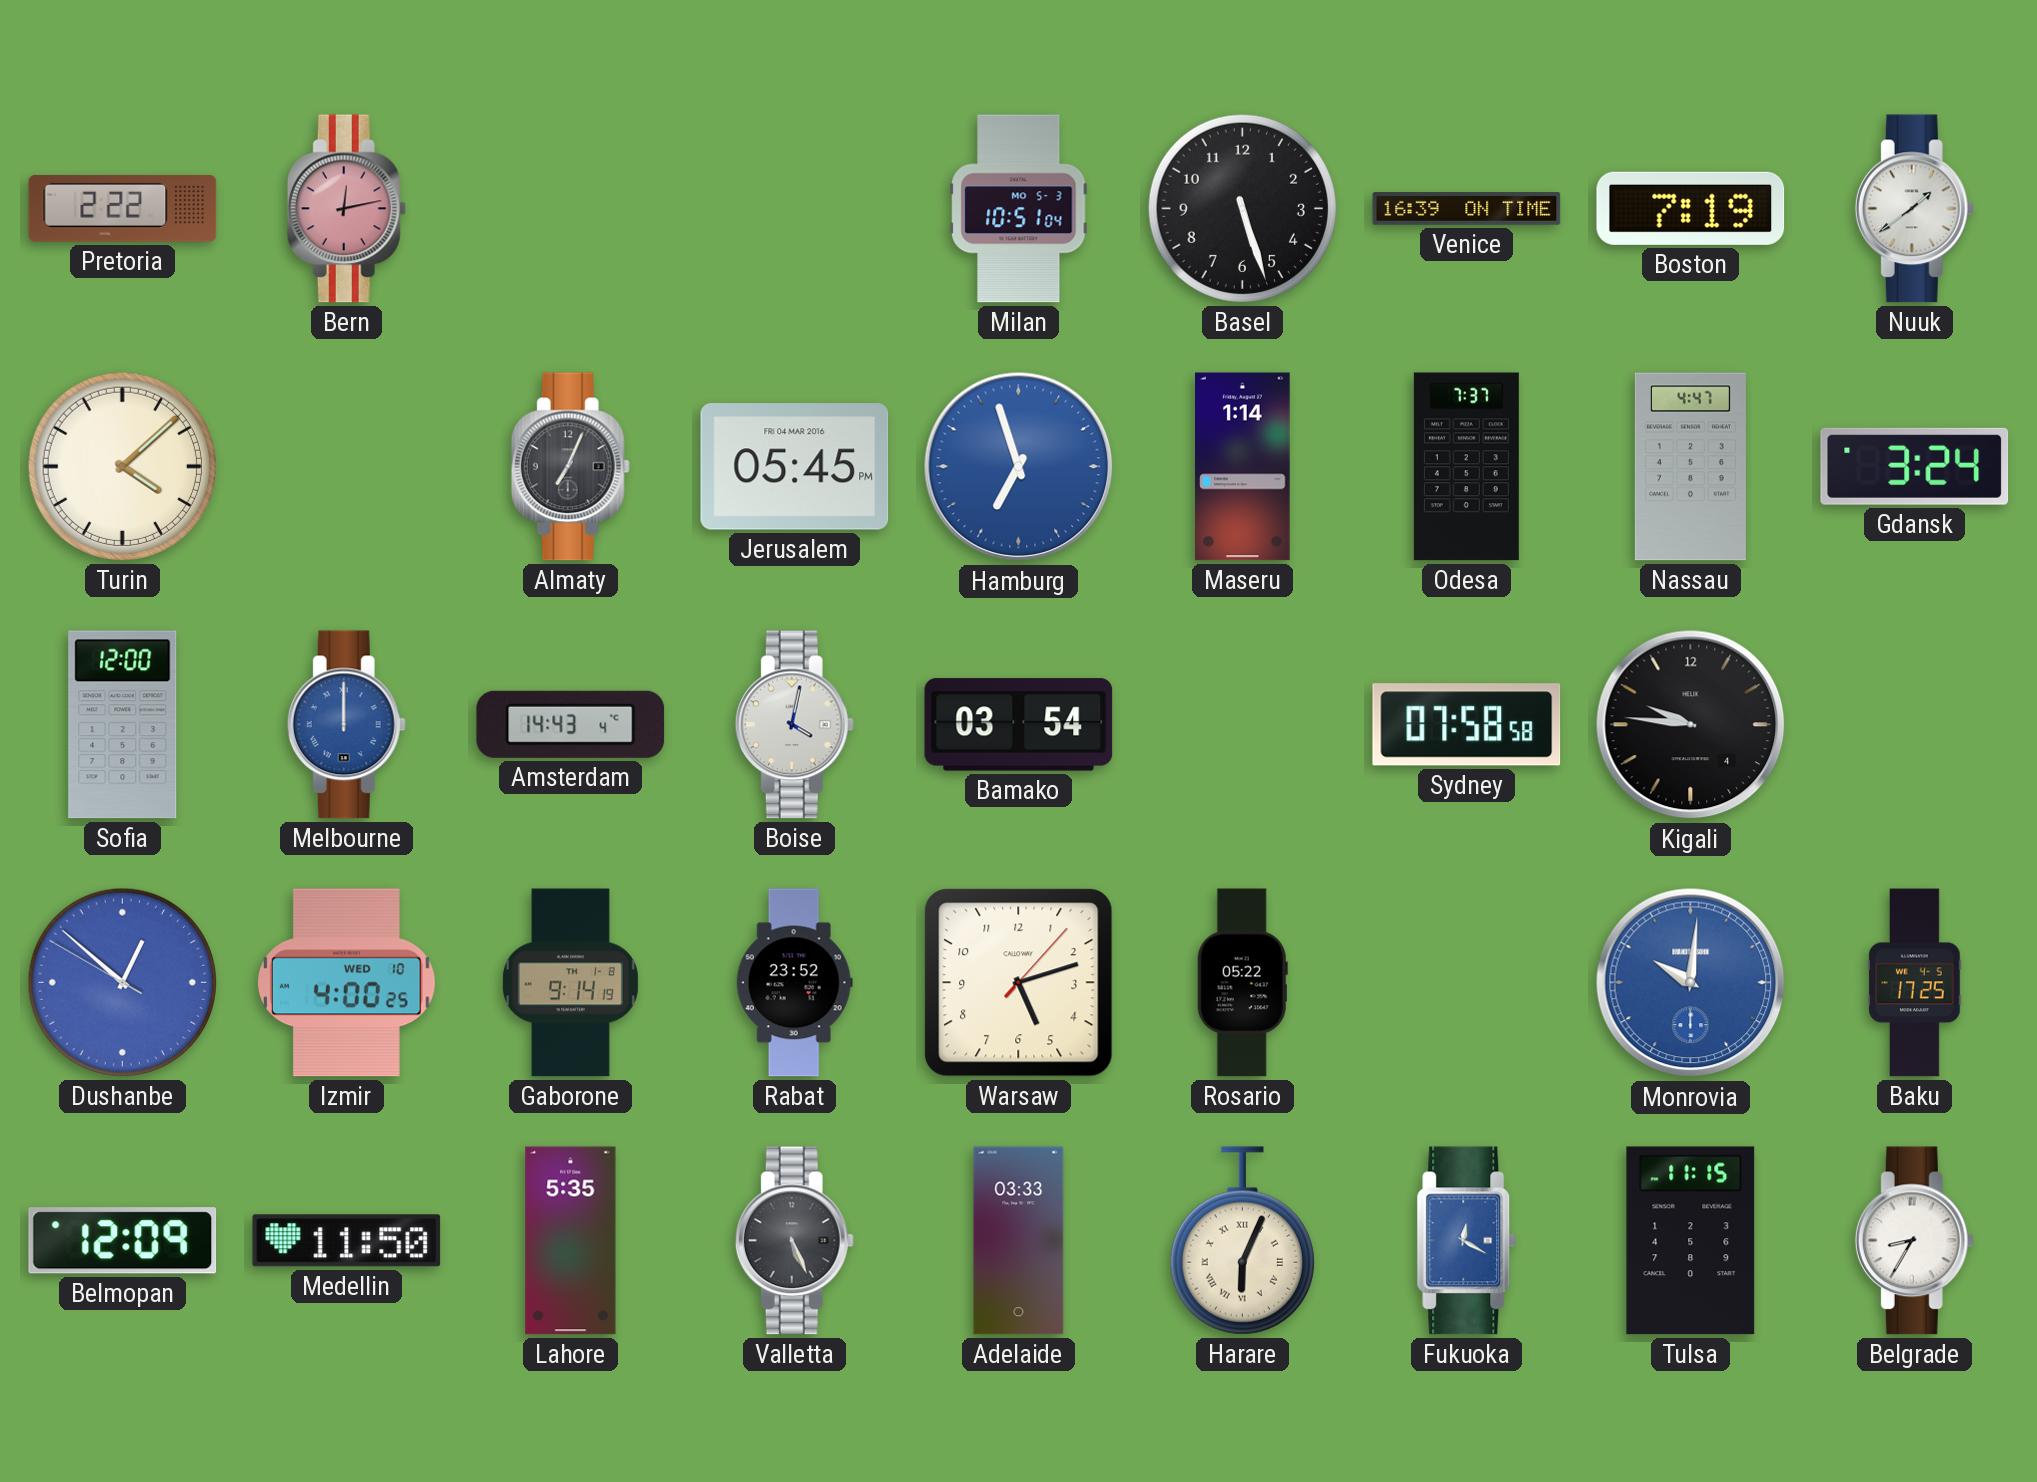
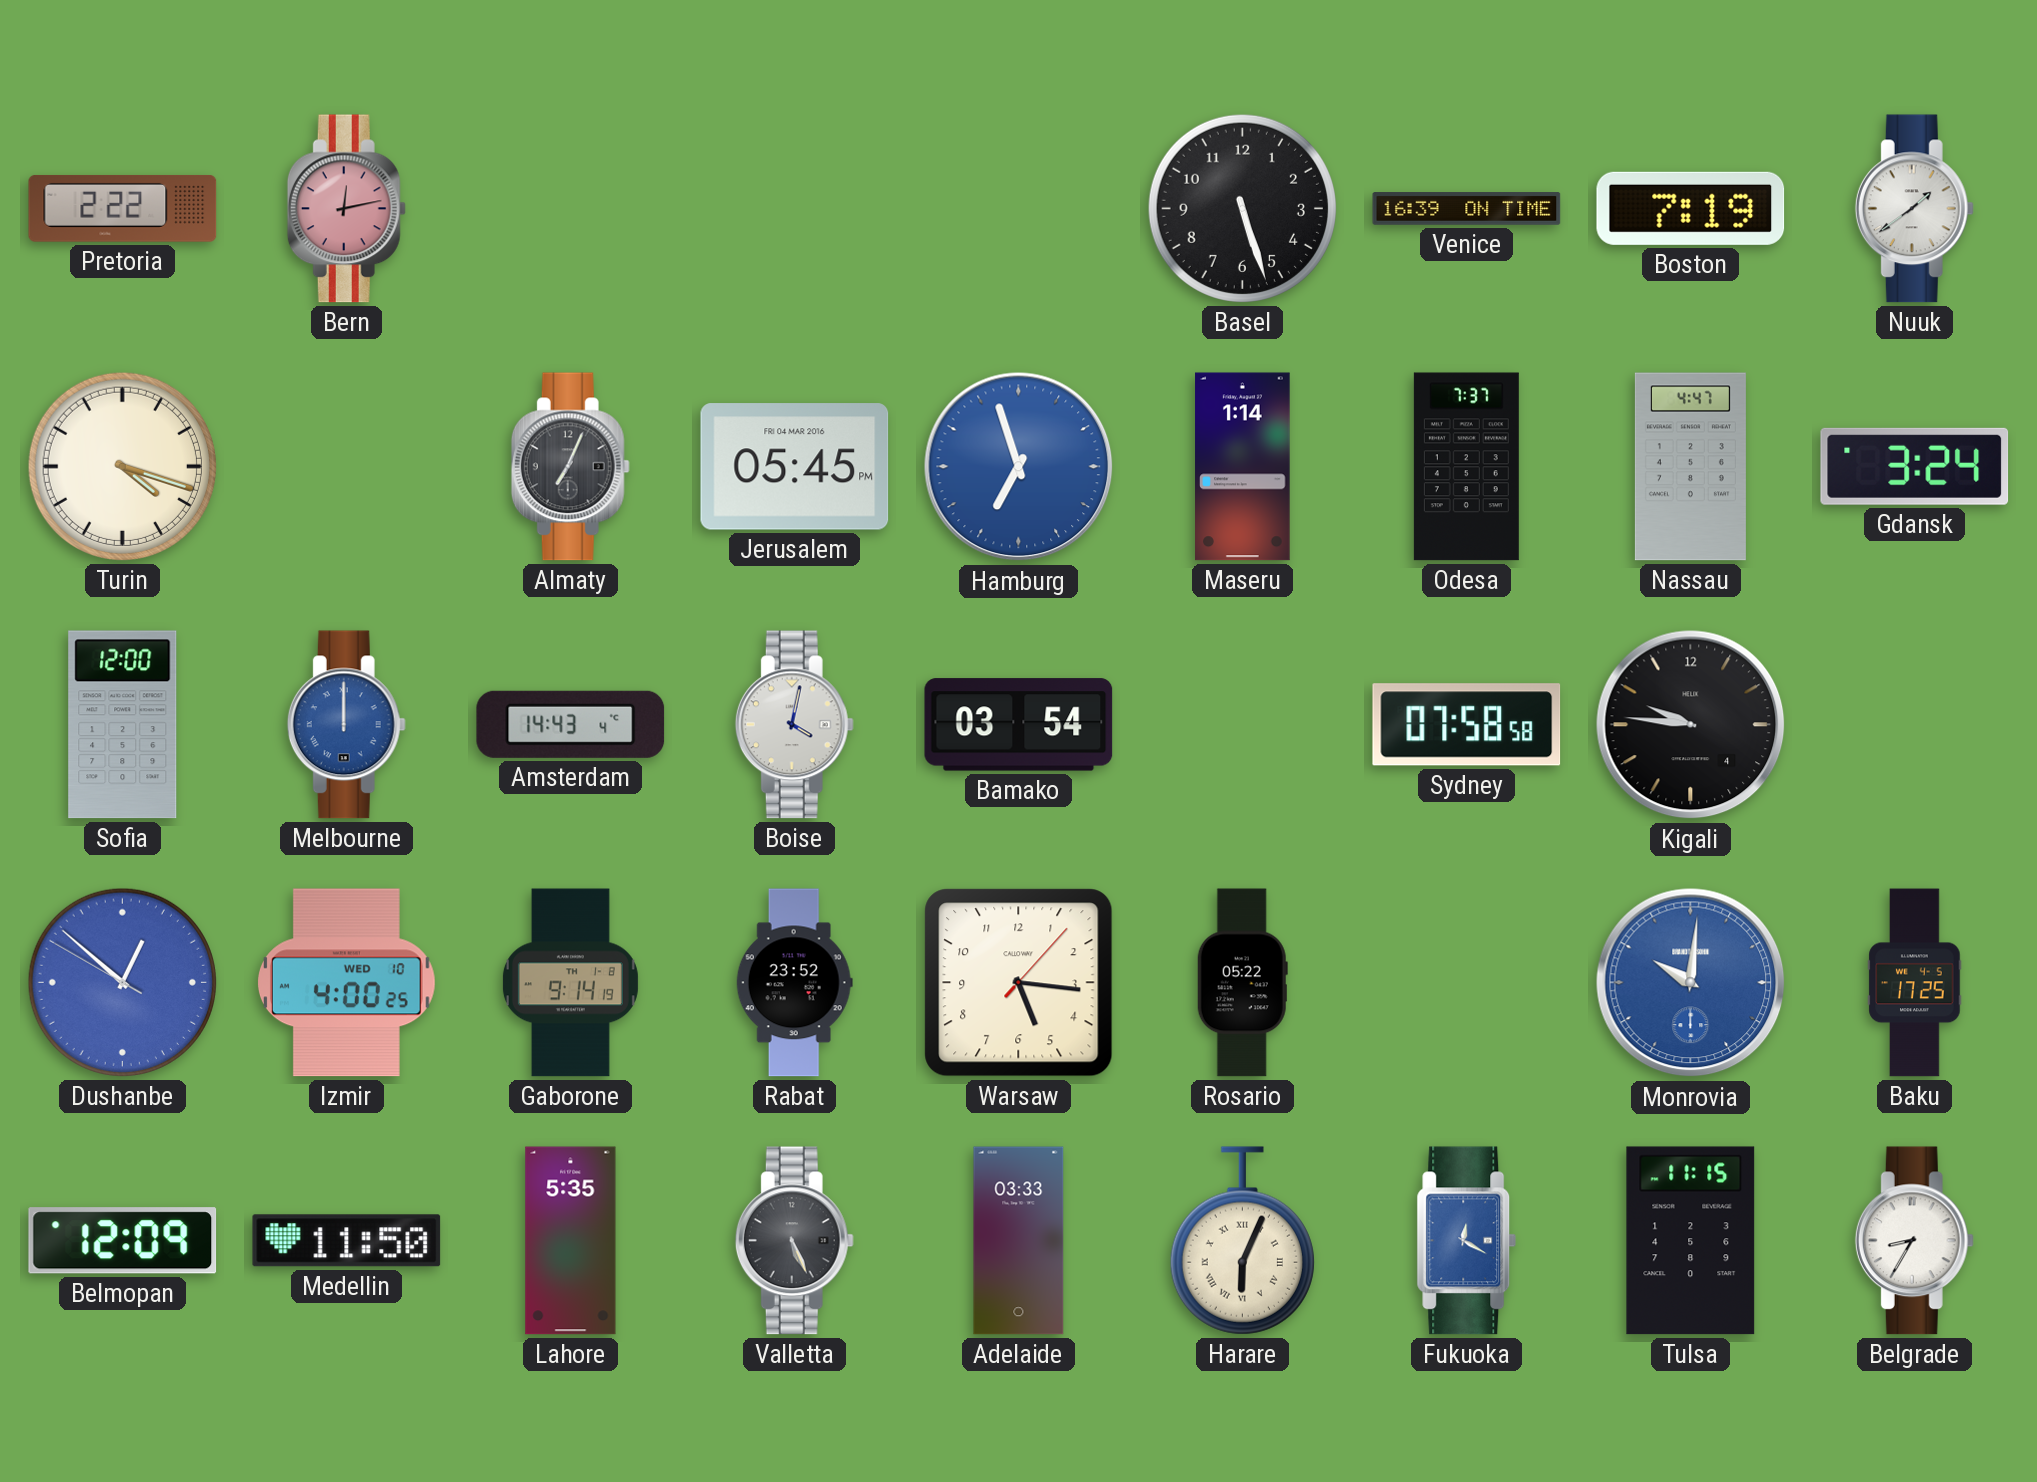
Milan: 10:51 -> none (1019, 209)
Turin: 4:08 -> 4:18 (122, 466)
Warsaw: 5:12 -> 5:16 (1019, 983)
